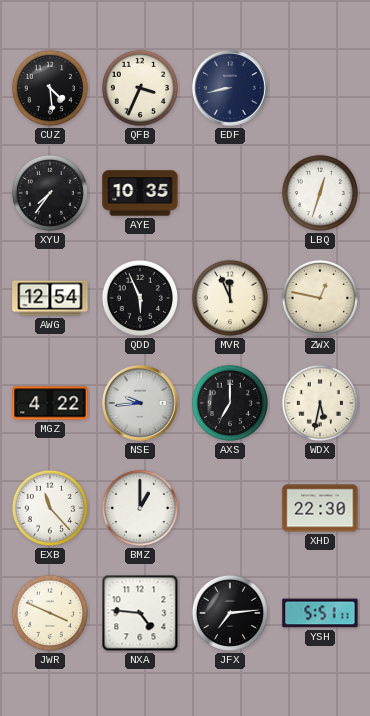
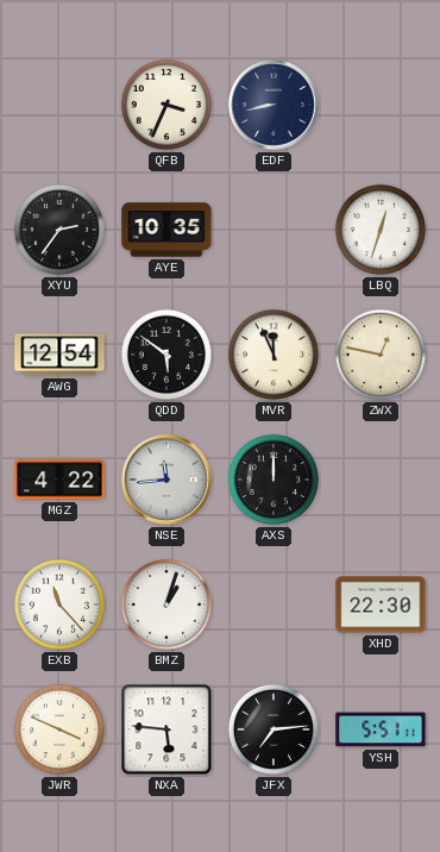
CUZ: 4:29 -> none (50, 88)
XYU: 7:36 -> 2:36 (59, 230)
QDD: 5:56 -> 5:51 (166, 355)
NSE: 9:44 -> 11:44 (168, 481)
AXS: 7:00 -> 12:00 (274, 480)
WDX: 5:32 -> none (320, 403)
BMZ: 1:00 -> 1:03 (166, 604)
NXA: 4:46 -> 5:46 (166, 729)
